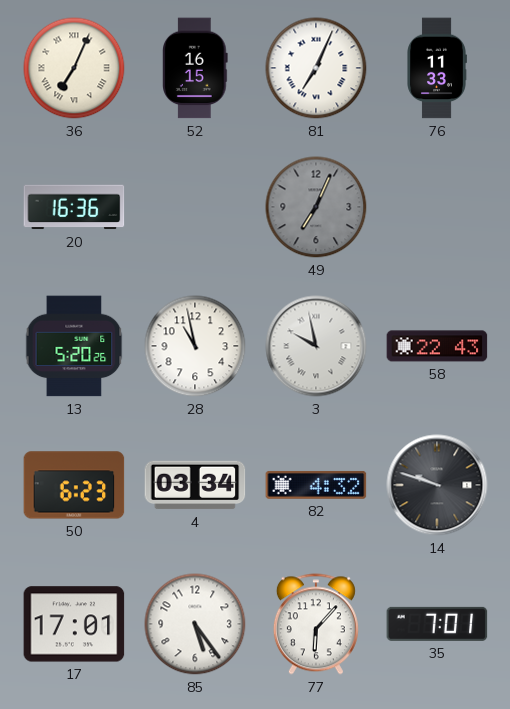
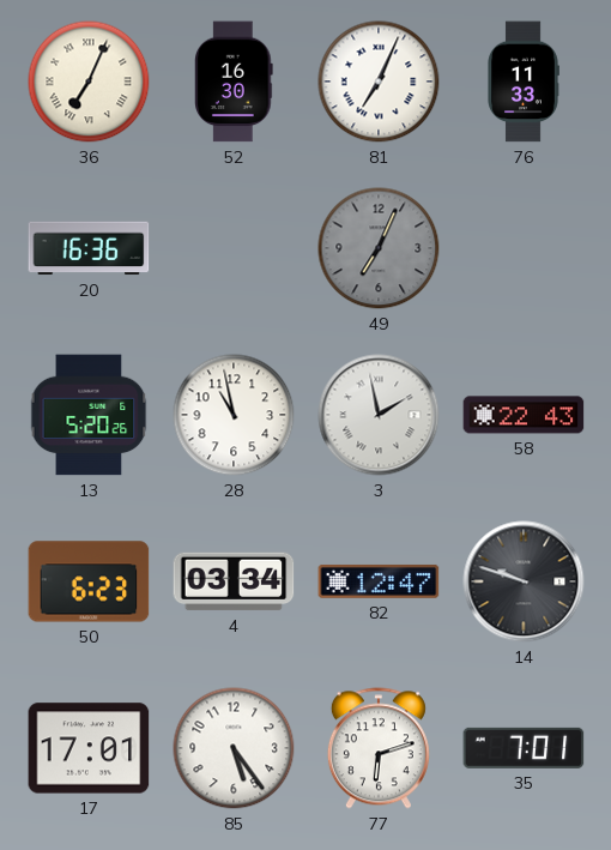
52: 16:15 -> 16:30 (234, 82)
3: 9:58 -> 1:58 (379, 415)
82: 4:32 -> 12:47 (379, 581)
77: 6:07 -> 6:12 (379, 748)
